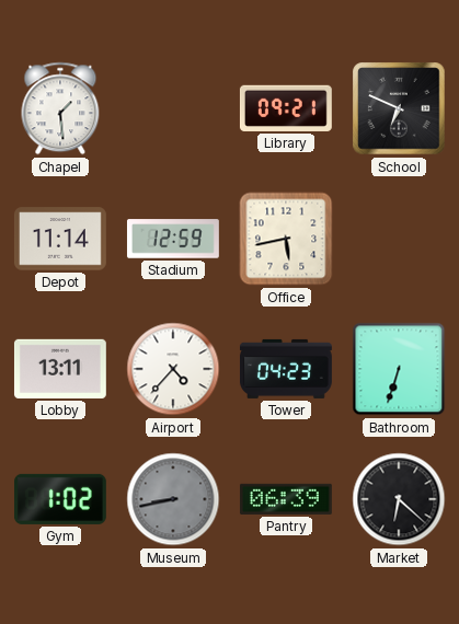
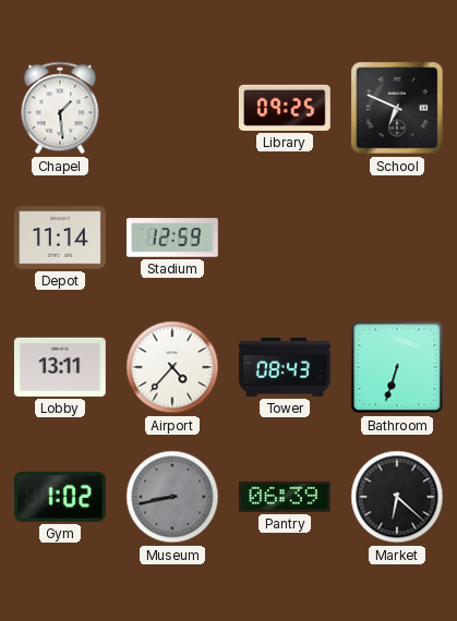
Library: 09:21 -> 09:25 (285, 108)
Office: 5:43 -> none (286, 239)
Tower: 04:23 -> 08:43 (285, 367)
